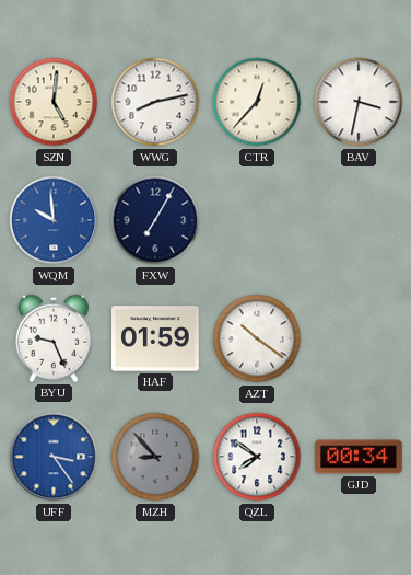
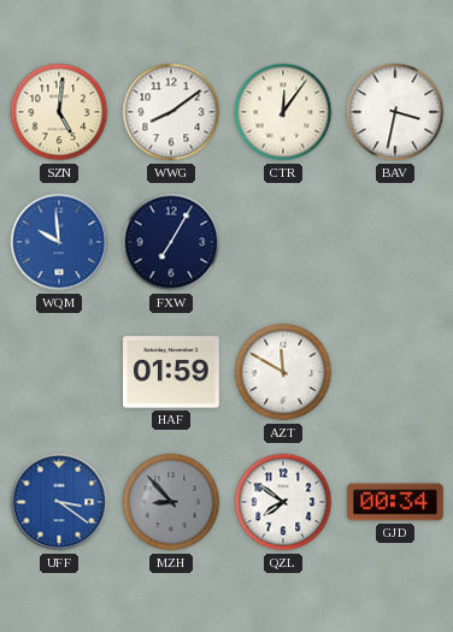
WWG: 8:13 -> 8:09 (171, 112)
CTR: 12:37 -> 12:06 (283, 112)
BYU: 9:26 -> none (54, 338)
AZT: 10:21 -> 11:50 (283, 372)
UFF: 3:24 -> 3:21 (59, 502)
